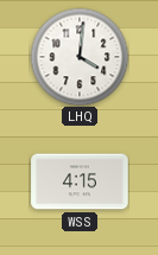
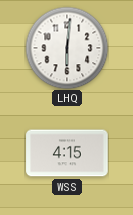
LHQ: 4:01 -> 6:01 (67, 48)
